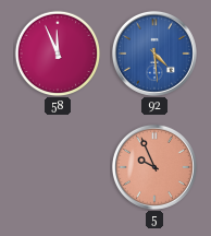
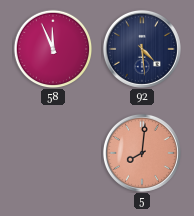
92 dial: blue -> navy (142, 49)
5: 9:56 -> 8:01 (142, 153)
